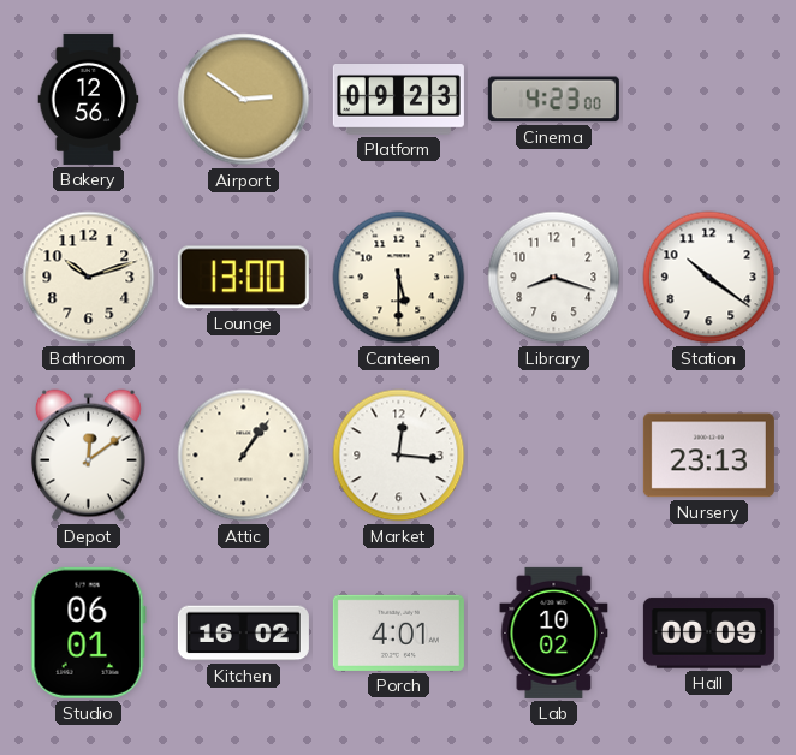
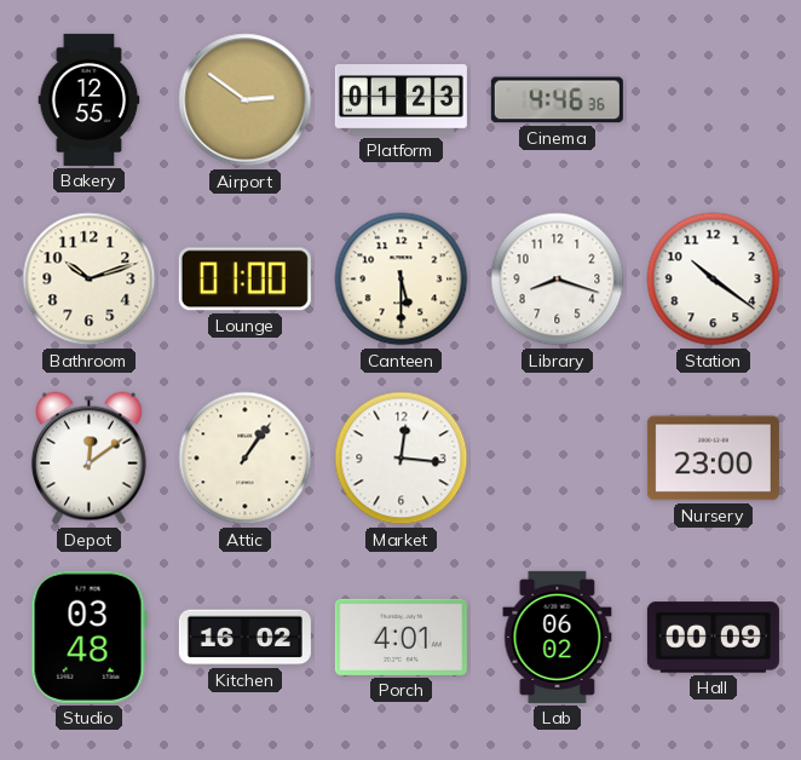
Bakery: 12:56 -> 12:55 (90, 99)
Platform: 09:23 -> 01:23 (400, 100)
Cinema: 4:23 -> 4:46 (557, 100)
Lounge: 13:00 -> 01:00 (244, 280)
Nursery: 23:13 -> 23:00 (713, 459)
Studio: 06:01 -> 03:48 (88, 637)
Lab: 10:02 -> 06:02 (558, 637)
